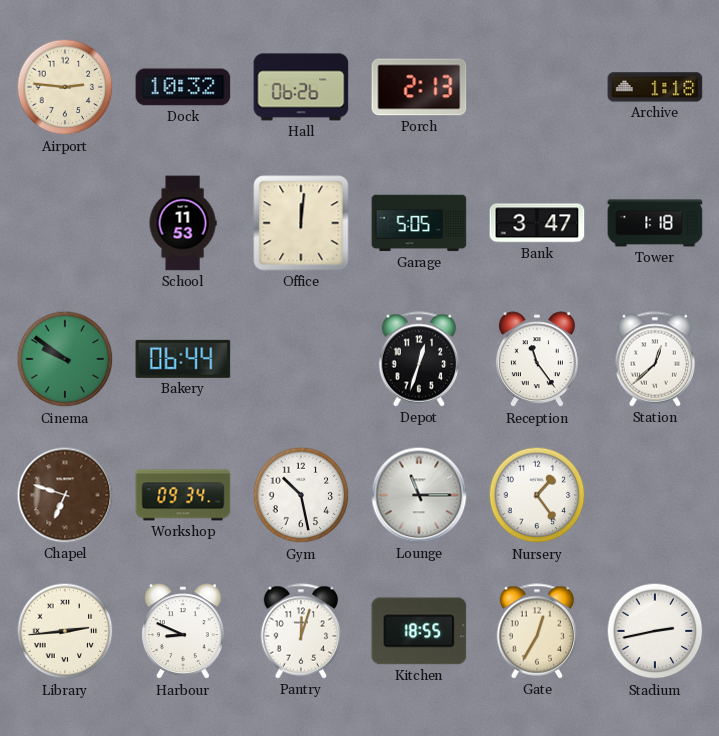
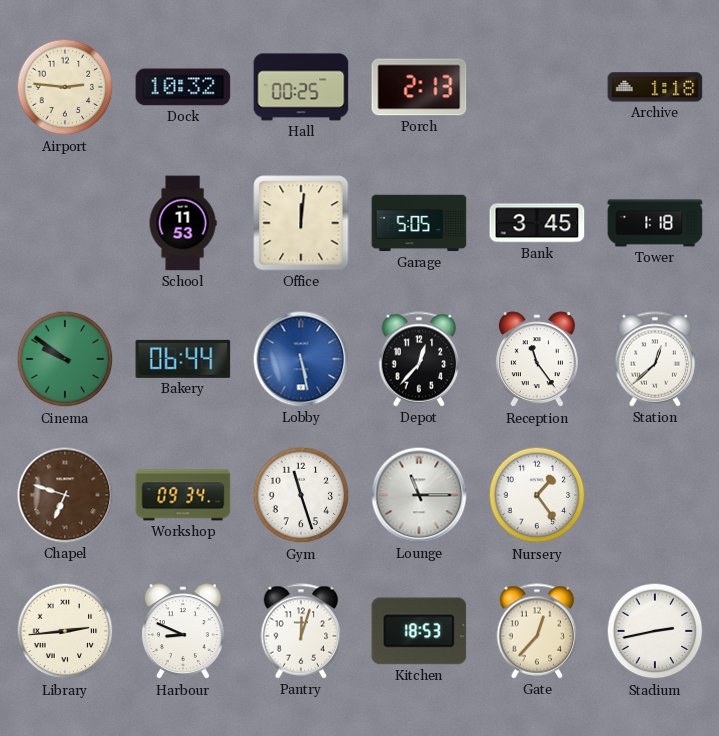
Hall: 06:26 -> 00:25 (301, 87)
Bank: 3:47 -> 3:45 (537, 223)
Lobby: none -> 5:28 (301, 359)
Depot: 12:33 -> 12:37 (419, 359)
Gym: 10:28 -> 11:27 (301, 495)
Kitchen: 18:55 -> 18:53 (419, 631)
Gate: 12:35 -> 12:37 (537, 631)
